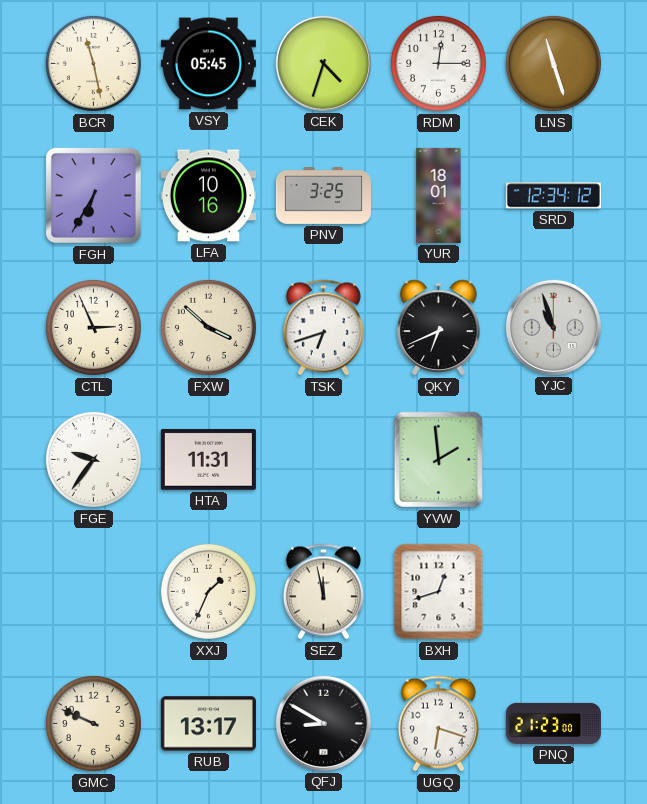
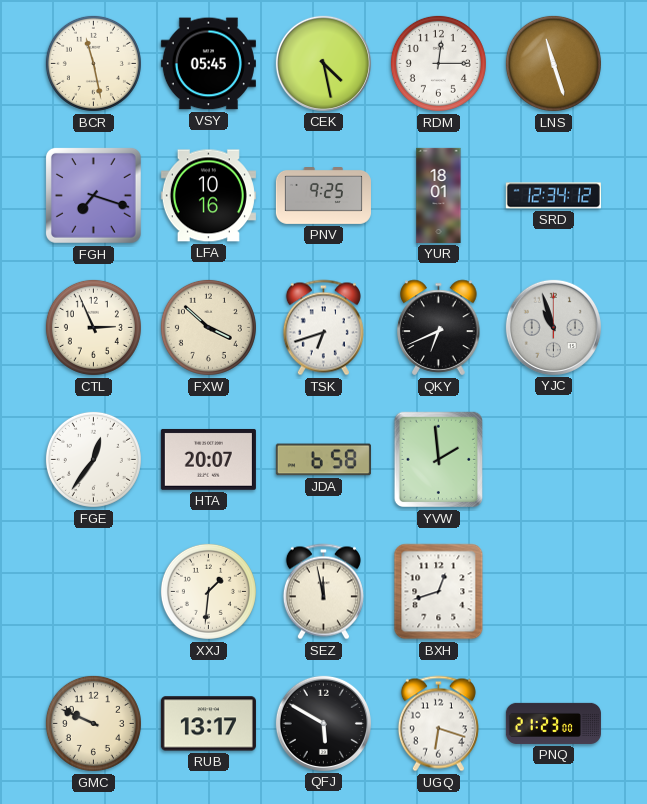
CEK: 4:33 -> 4:28 (323, 63)
FGH: 6:35 -> 7:18 (93, 195)
PNV: 3:25 -> 9:25 (323, 196)
FGE: 9:36 -> 12:36 (93, 459)
HTA: 11:31 -> 20:07 (208, 460)
JDA: none -> 6:58 (323, 460)
XXJ: 1:34 -> 1:31 (208, 591)
QFJ: 8:50 -> 5:50 (323, 723)
